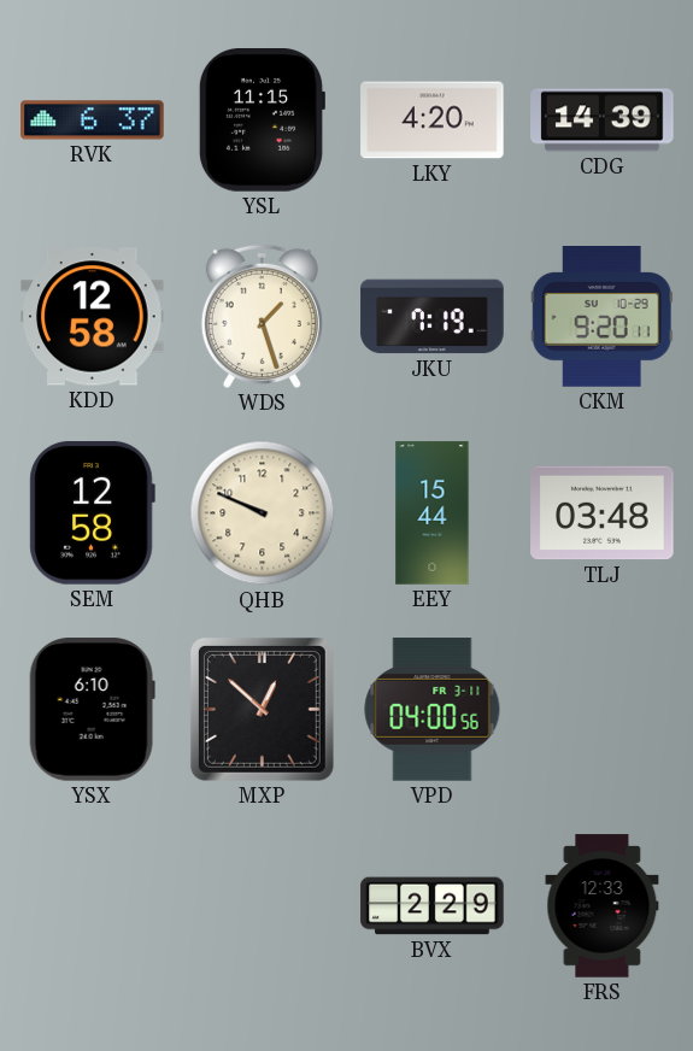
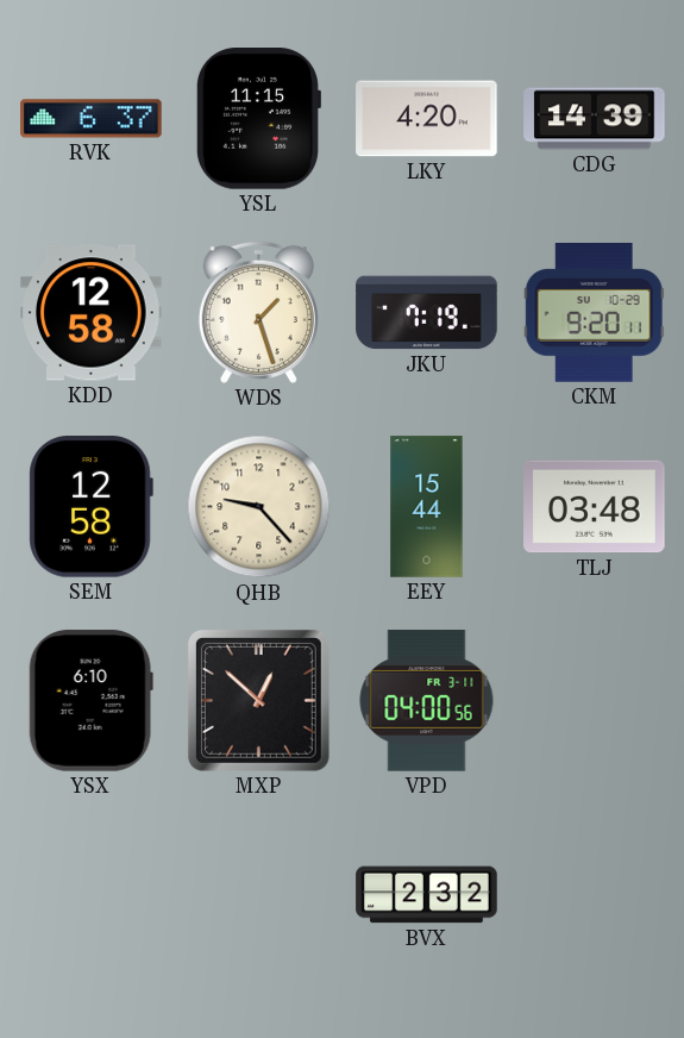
QHB: 9:49 -> 9:23 (259, 507)
BVX: 2:29 -> 2:32 (427, 895)
FRS: 12:33 -> none (603, 906)
